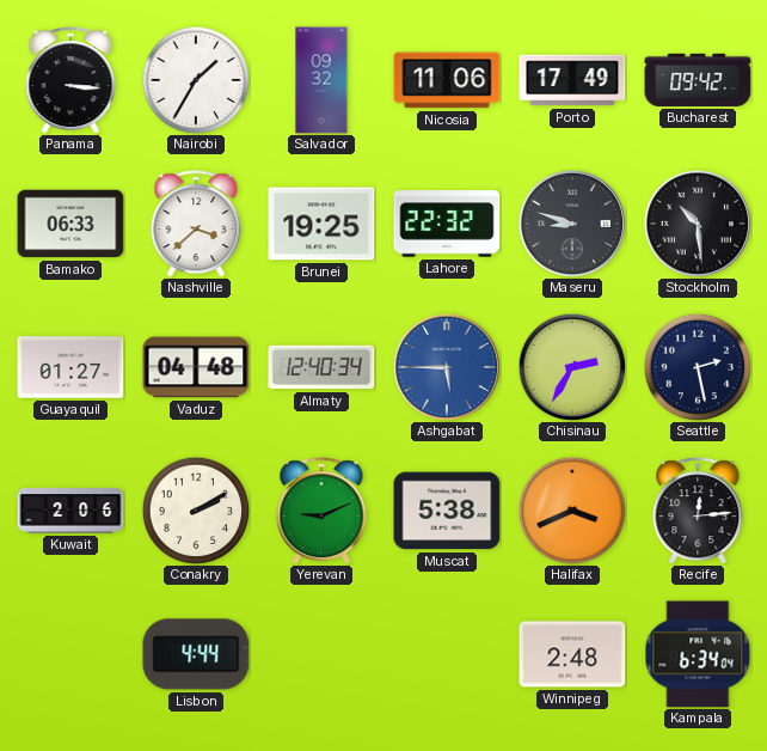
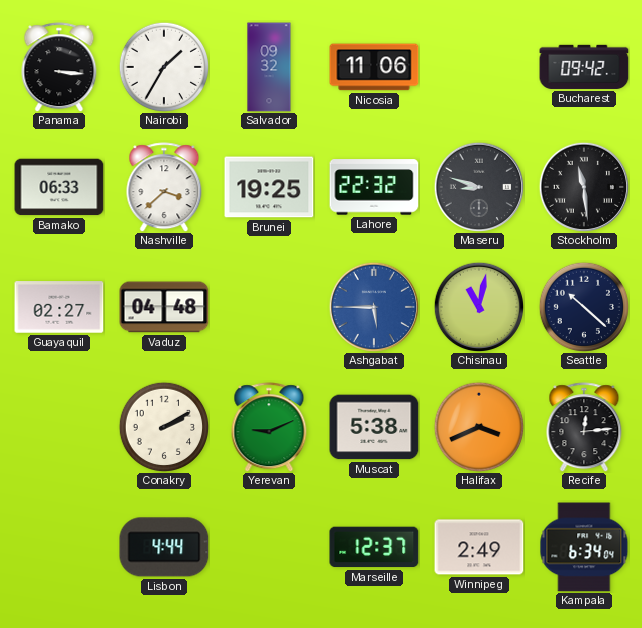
Porto: 17:49 -> none (572, 80)
Stockholm: 10:29 -> 11:29 (583, 186)
Guayaquil: 01:27 -> 02:27 (59, 307)
Almaty: 12:40 -> none (321, 367)
Chisinau: 2:35 -> 11:02 (478, 306)
Seattle: 2:28 -> 10:22 (583, 306)
Kuwait: 2:06 -> none (70, 511)
Marseille: none -> 12:37 (374, 547)
Winnipeg: 2:48 -> 2:49 (479, 547)
